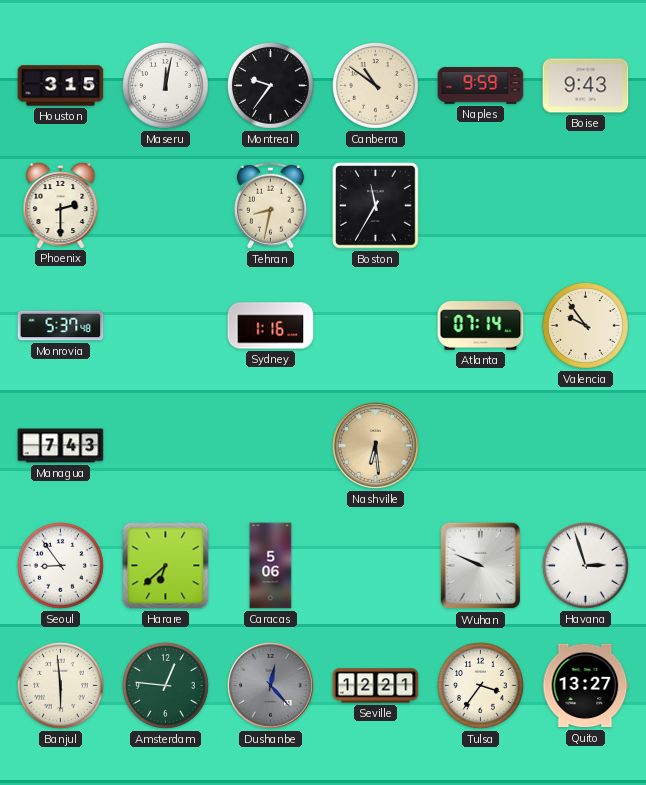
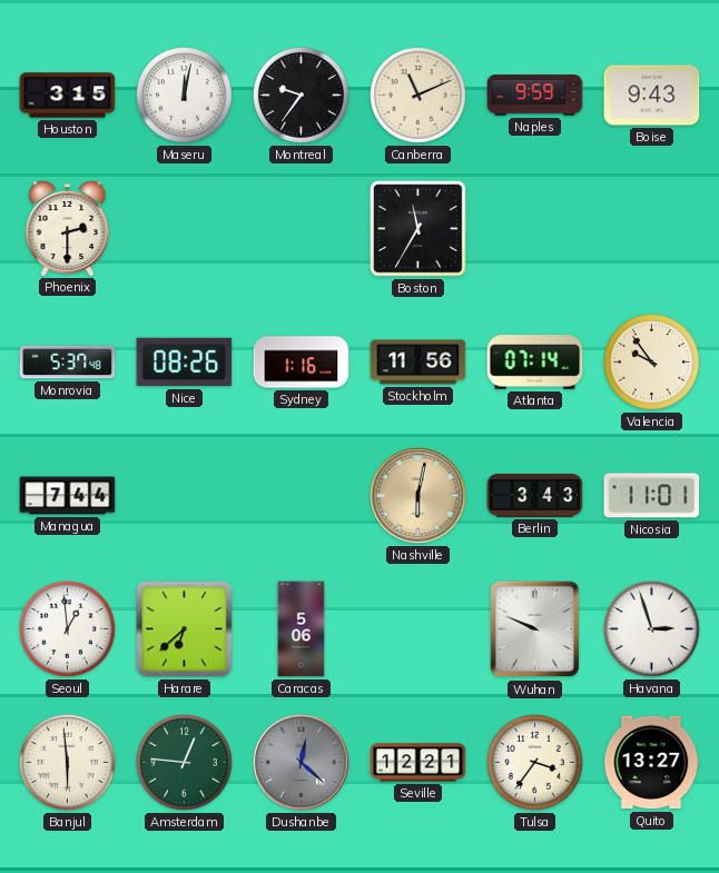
Canberra: 10:51 -> 11:11 (417, 95)
Tehran: 8:32 -> none (270, 205)
Nice: none -> 08:26 (185, 363)
Stockholm: none -> 11:56 (418, 363)
Managua: 7:43 -> 7:44 (68, 496)
Nashville: 6:29 -> 6:02 (418, 496)
Berlin: none -> 3:43 (535, 496)
Nicosia: none -> 11:01 (652, 496)
Seoul: 8:54 -> 12:59 (67, 628)
Dushanbe: 12:23 -> 12:22 (302, 763)
